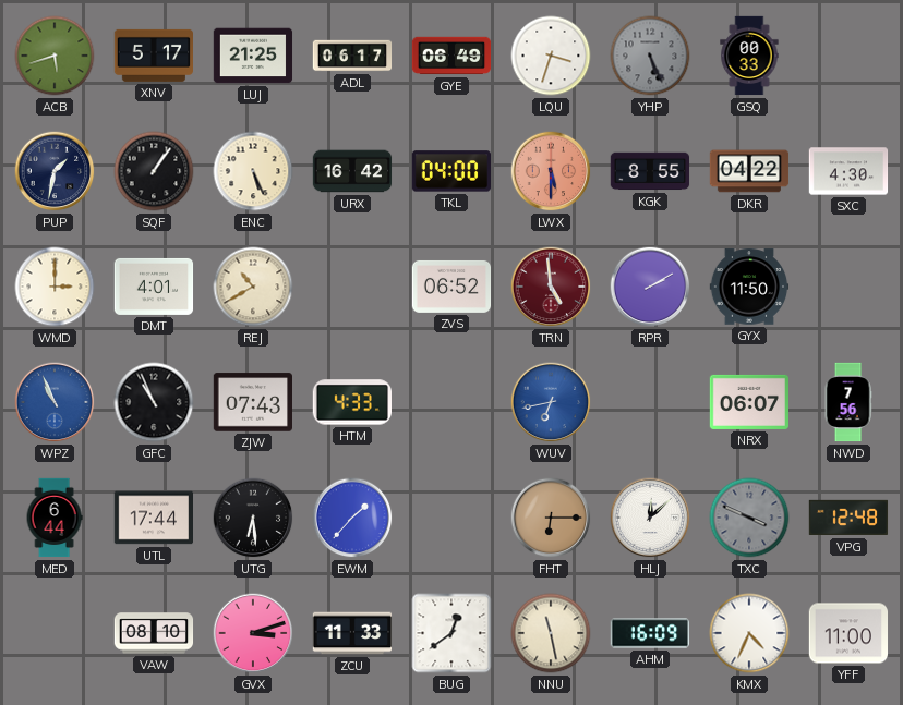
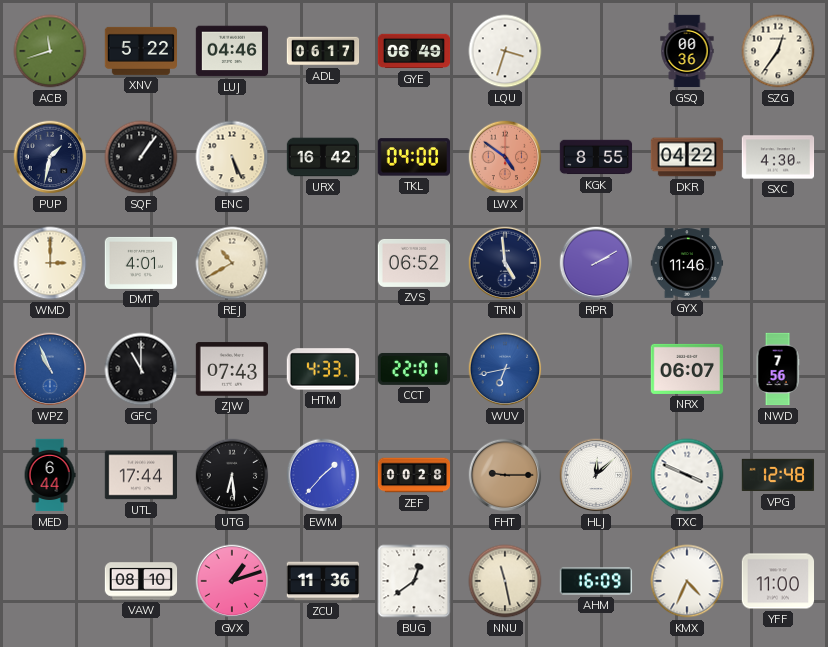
ACB: 5:42 -> 11:42 (50, 51)
XNV: 5:17 -> 5:22 (141, 51)
LUJ: 21:25 -> 04:46 (232, 51)
YHP: 5:26 -> none (650, 56)
GSQ: 00:33 -> 00:36 (687, 51)
SZG: none -> 12:36 (778, 51)
LWX: 5:30 -> 4:51 (505, 157)
TRN dial: burgundy -> navy (505, 263)
GYX: 11:50 -> 11:46 (687, 263)
GFC: 10:56 -> 11:00 (141, 369)
CCT: none -> 22:01 (414, 369)
ZEF: none -> 00:28 (414, 475)
FHT: 6:15 -> 9:15 (505, 475)
TXC dial: grey -> white (687, 475)
GVX: 3:12 -> 1:12 (232, 581)
ZCU: 11:33 -> 11:36 (323, 581)
